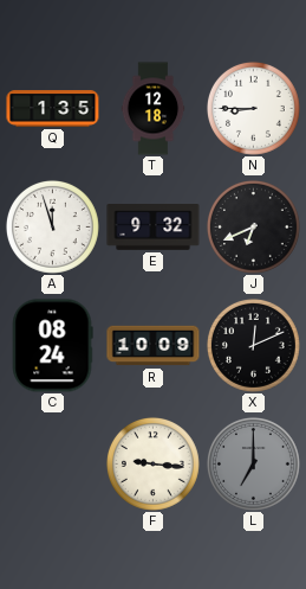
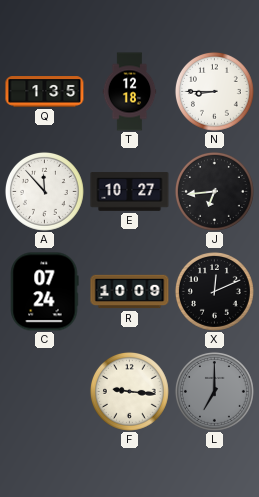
A: 11:57 -> 11:53 (44, 191)
E: 9:32 -> 10:27 (130, 192)
J: 6:41 -> 6:44 (214, 191)
C: 08:24 -> 07:24 (44, 292)
